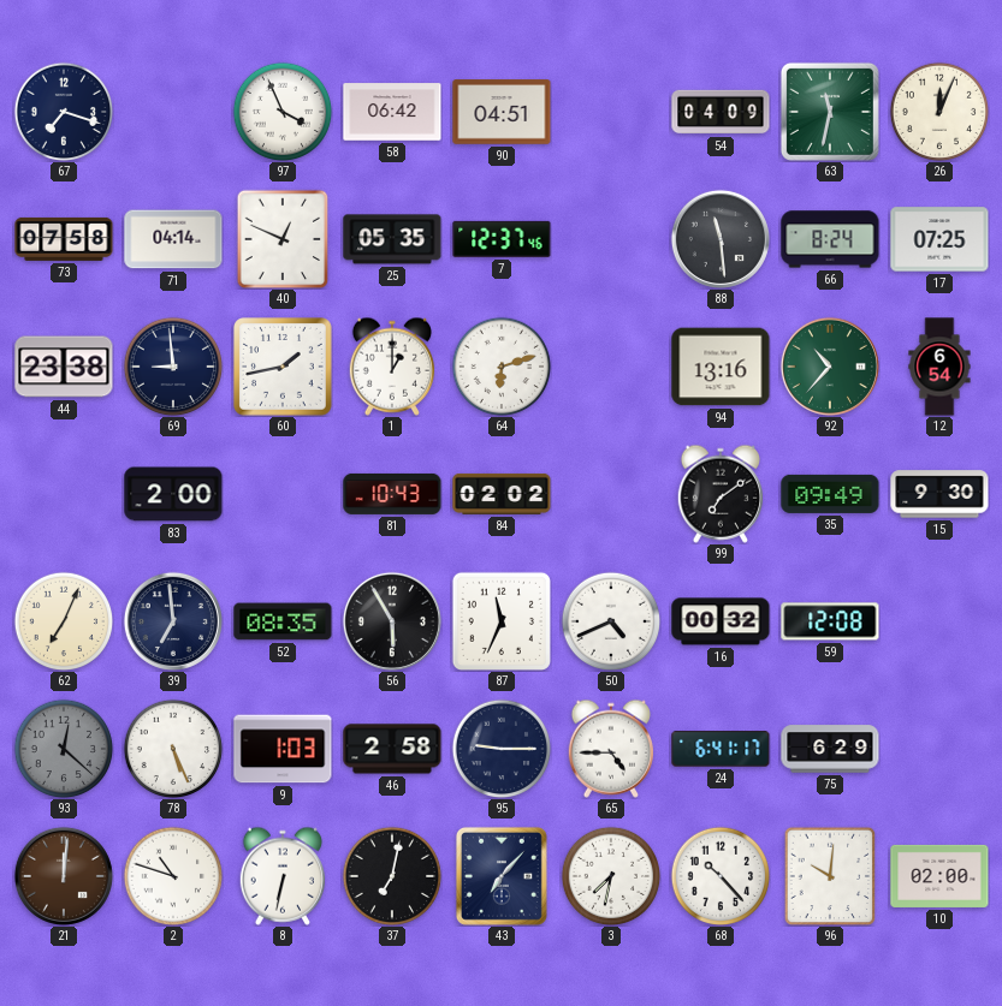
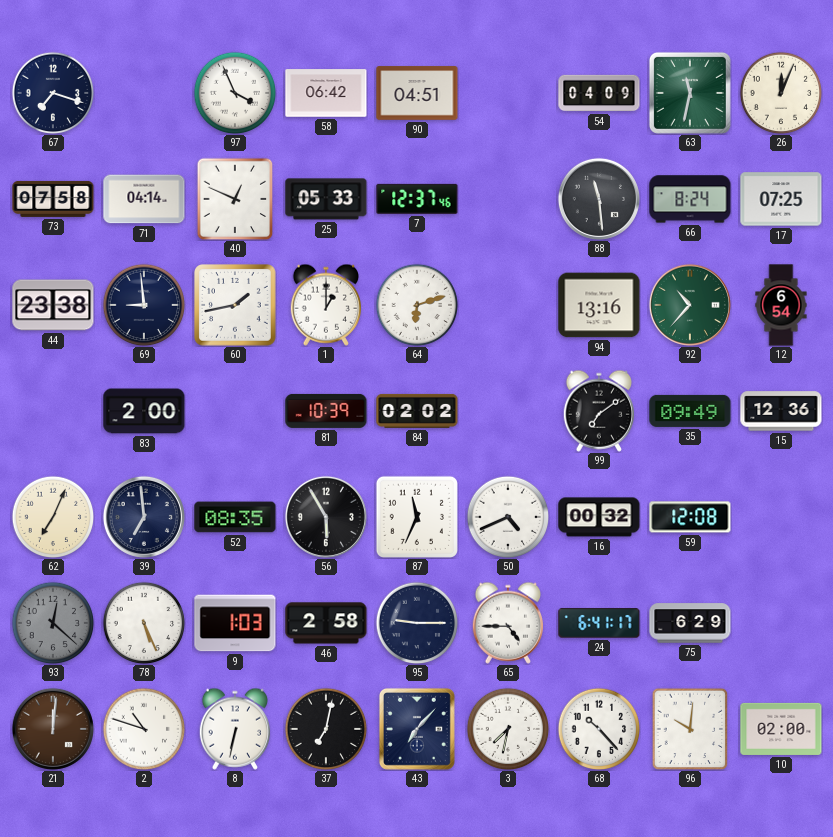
25: 05:35 -> 05:33 (326, 199)
81: 10:43 -> 10:39 (326, 411)
15: 9:30 -> 12:36 (781, 411)
